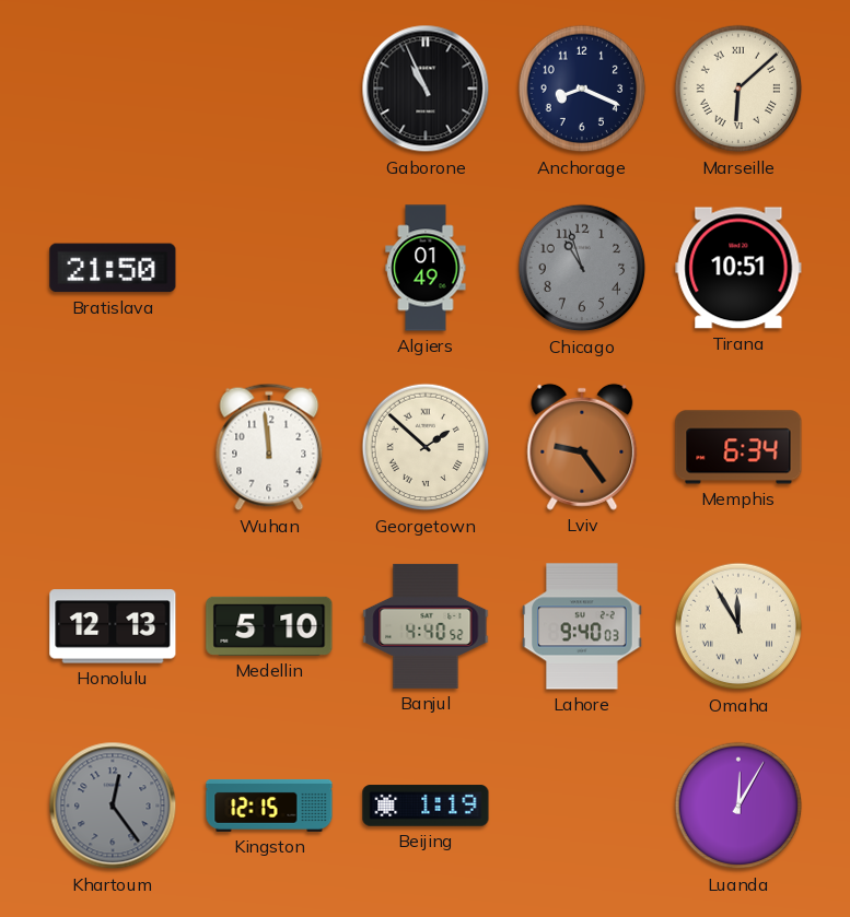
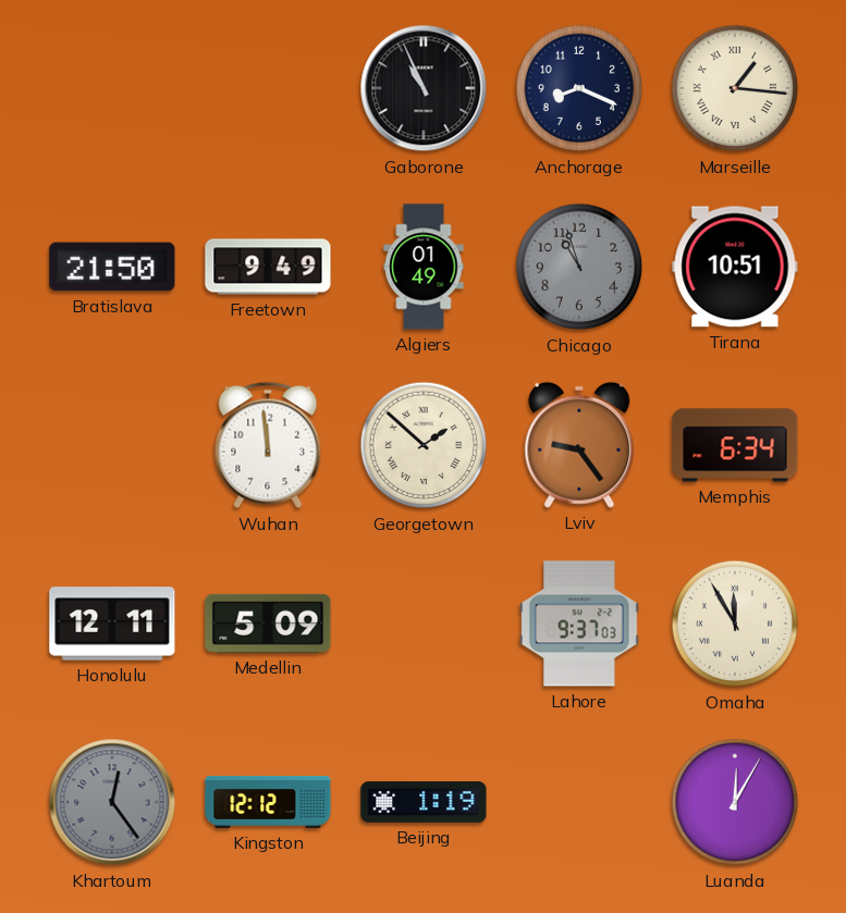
Marseille: 6:08 -> 1:16 (735, 88)
Freetown: none -> 9:49 (268, 267)
Honolulu: 12:13 -> 12:11 (112, 624)
Medellin: 5:10 -> 5:09 (268, 624)
Banjul: 4:40 -> none (426, 626)
Lahore: 9:40 -> 9:37 (579, 624)
Kingston: 12:15 -> 12:12 (268, 803)
